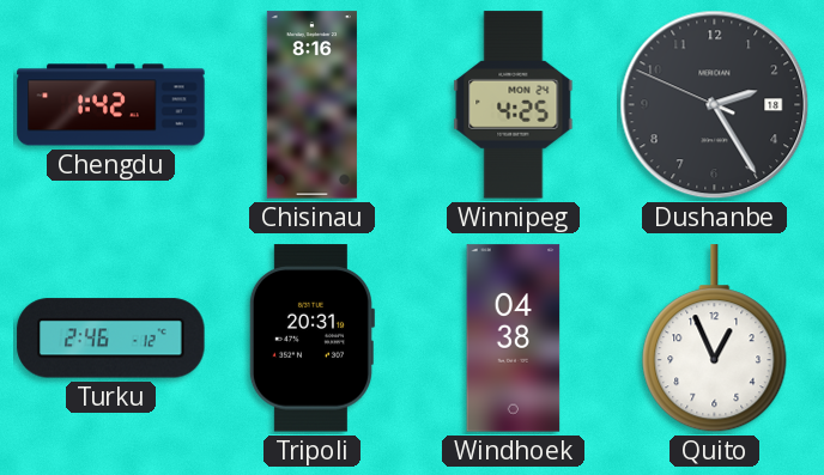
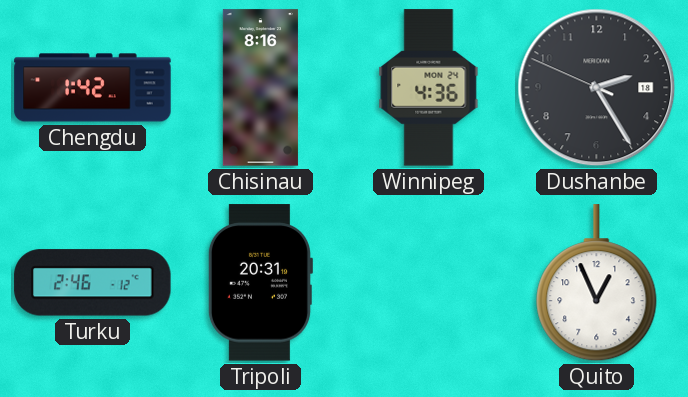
Winnipeg: 4:25 -> 4:36 (429, 88)
Windhoek: 04:38 -> none (514, 339)
